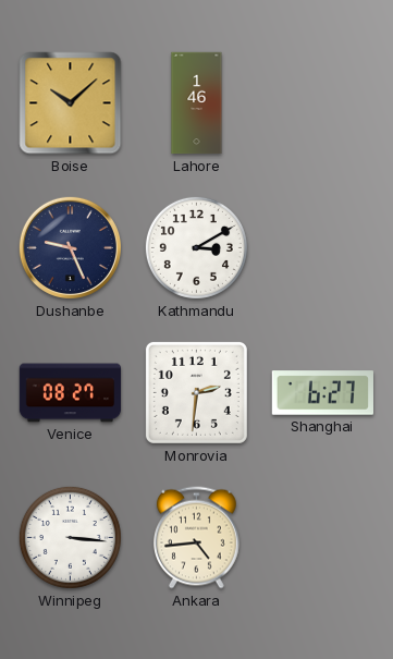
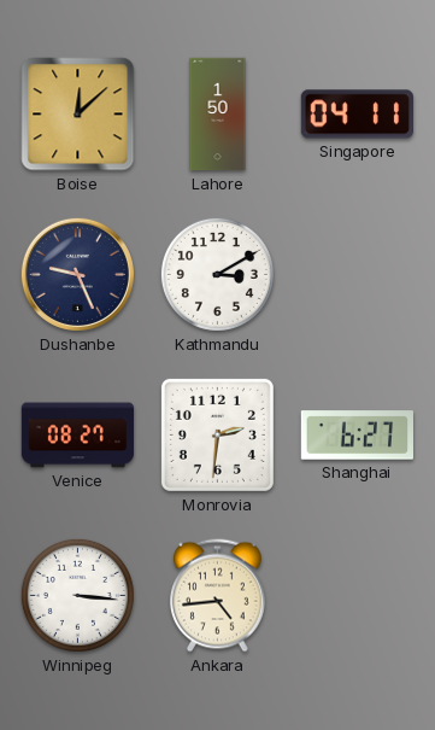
Boise: 10:08 -> 12:08 (78, 115)
Lahore: 1:46 -> 1:50 (218, 115)
Singapore: none -> 04:11 (357, 115)
